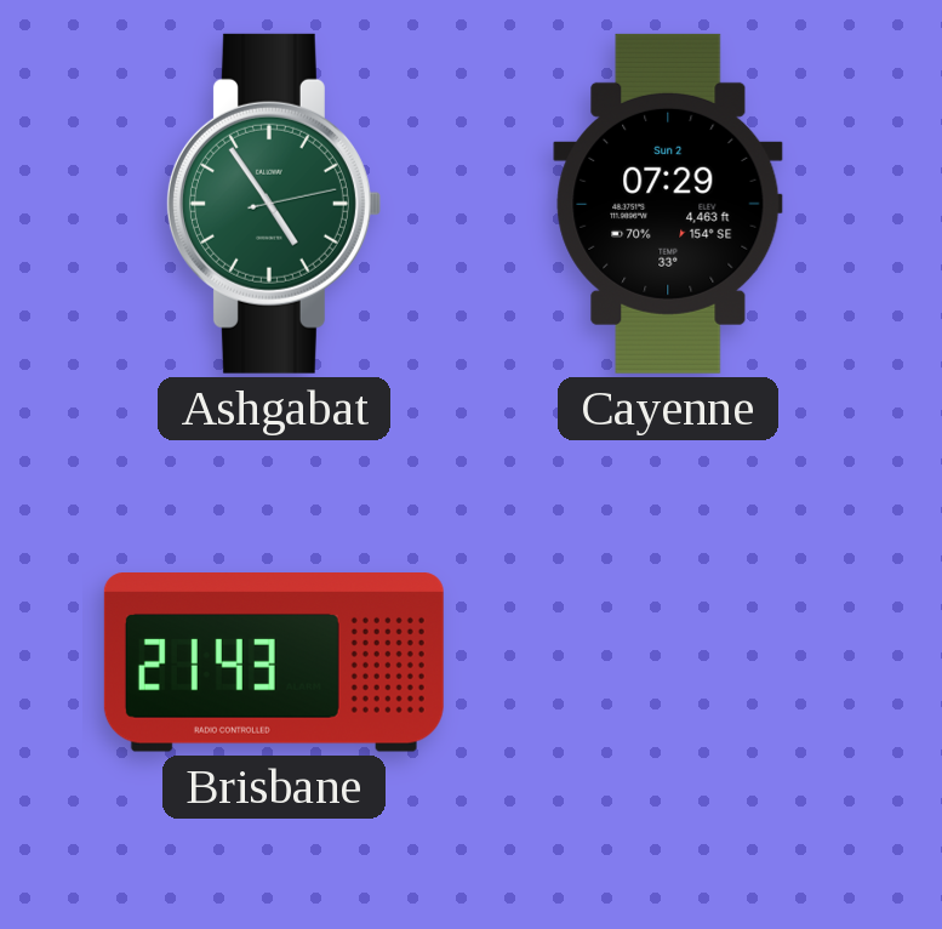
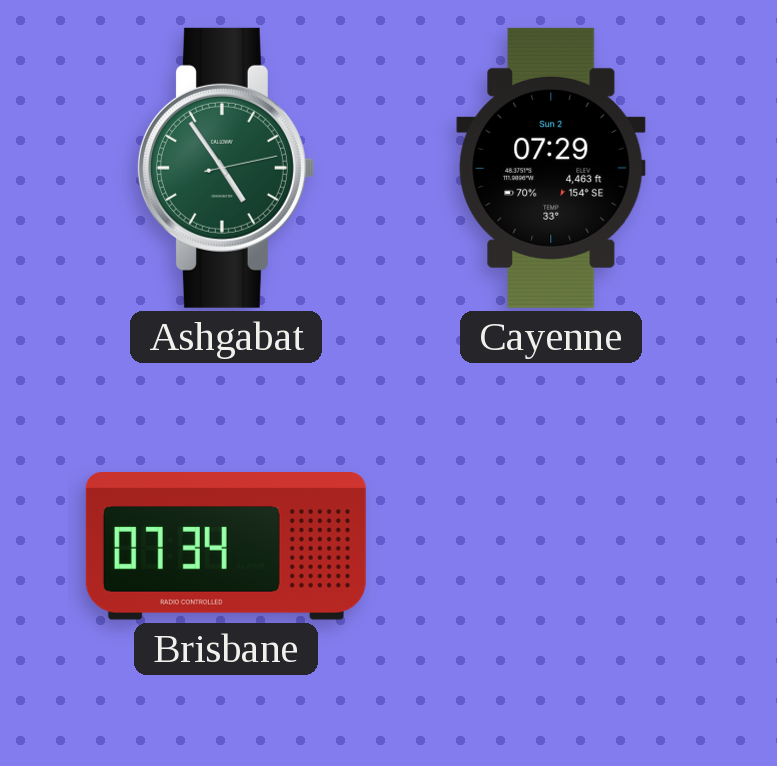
Brisbane: 21:43 -> 07:34 (226, 547)
